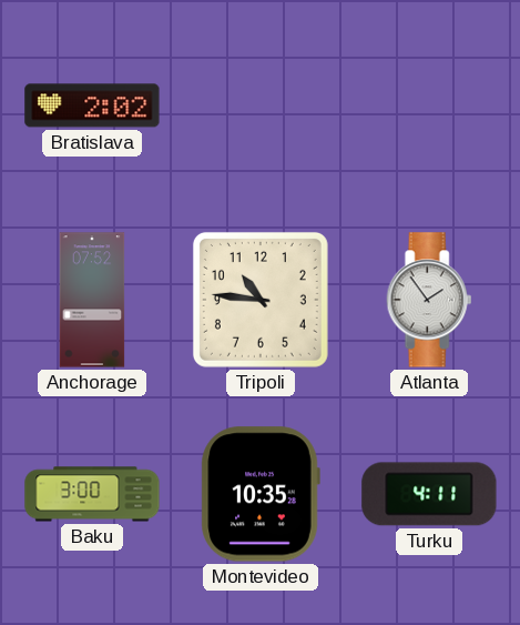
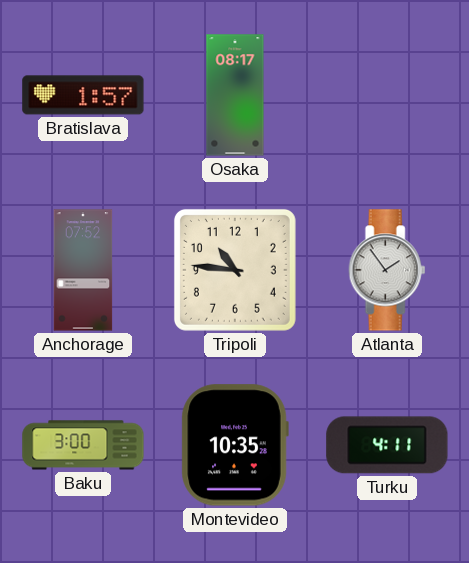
Bratislava: 2:02 -> 1:57 (83, 95)
Osaka: none -> 08:17 (235, 95)
